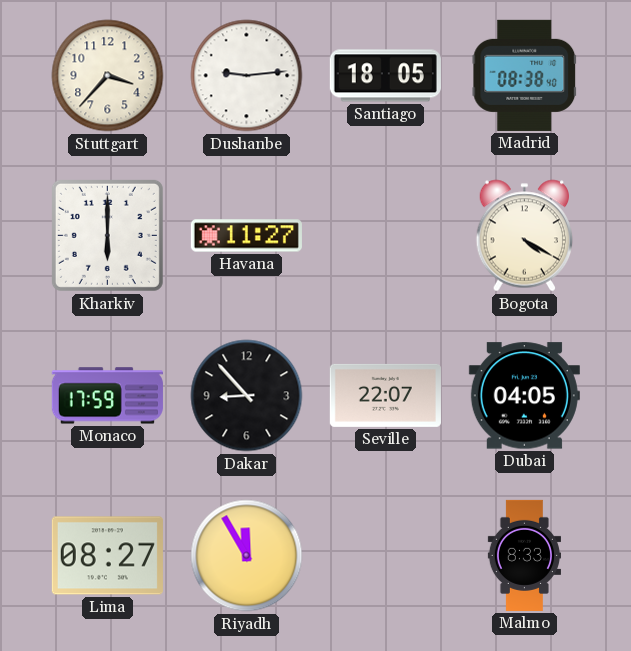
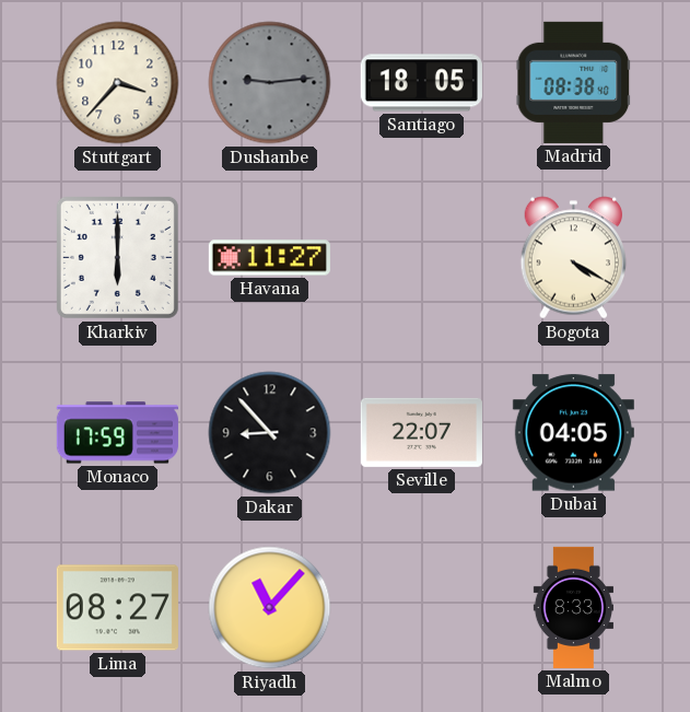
Dushanbe dial: white -> grey (270, 83)
Riyadh: 11:55 -> 11:07 (270, 608)
